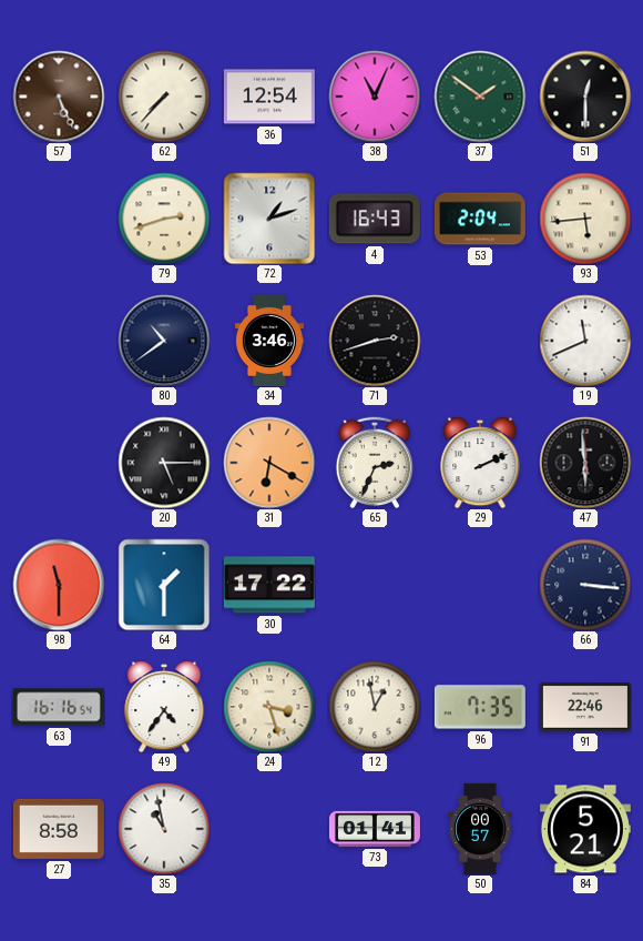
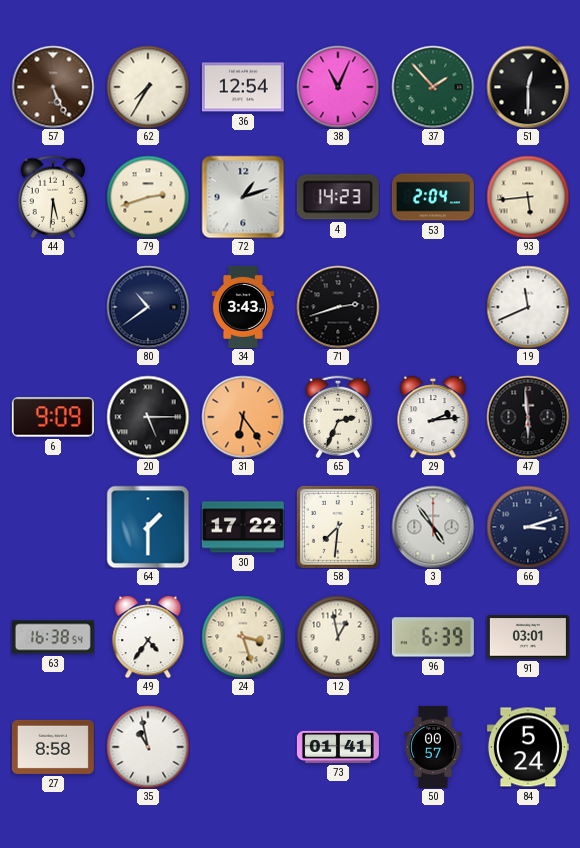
62: 7:37 -> 7:35 (148, 87)
37: 1:51 -> 1:53 (433, 87)
44: none -> 5:31 (53, 197)
4: 16:43 -> 14:23 (338, 197)
34: 3:46 -> 3:43 (243, 307)
6: none -> 9:09 (53, 417)
31: 6:20 -> 6:24 (243, 417)
29: 2:11 -> 2:14 (433, 417)
98: 11:30 -> none (59, 585)
58: none -> 7:31 (338, 527)
3: none -> 4:54 (433, 527)
66: 3:16 -> 3:12 (528, 527)
63: 16:16 -> 16:38 (53, 637)
96: 7:35 -> 6:39 (433, 637)
91: 22:46 -> 03:01 (528, 637)
84: 5:21 -> 5:24 (528, 747)
